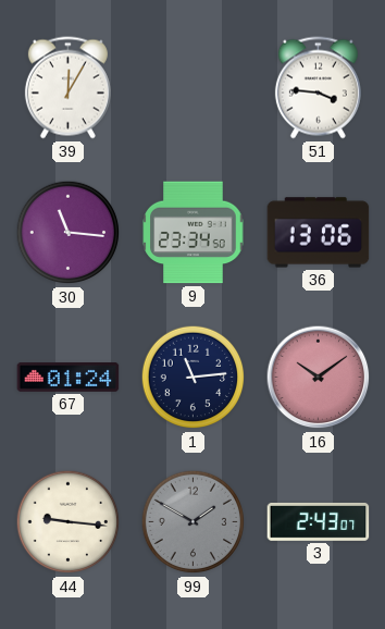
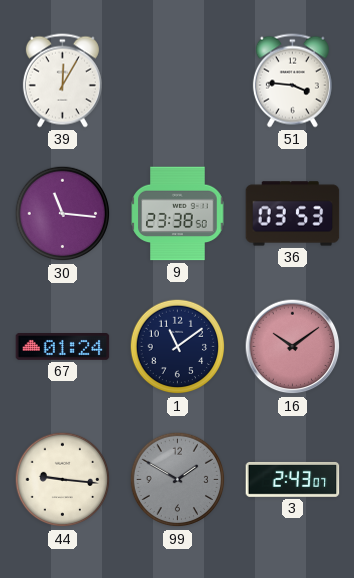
9: 23:34 -> 23:38 (178, 214)
36: 13:06 -> 03:53 (293, 214)
1: 11:14 -> 11:09 (178, 347)
